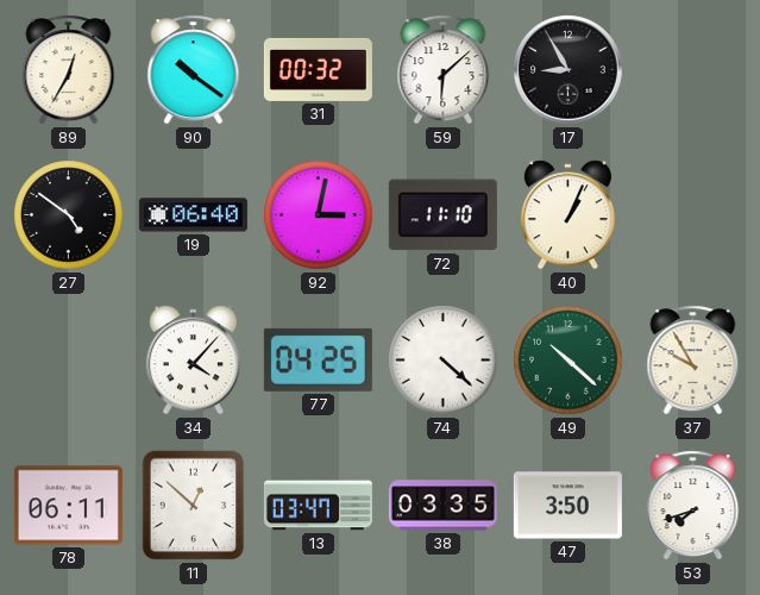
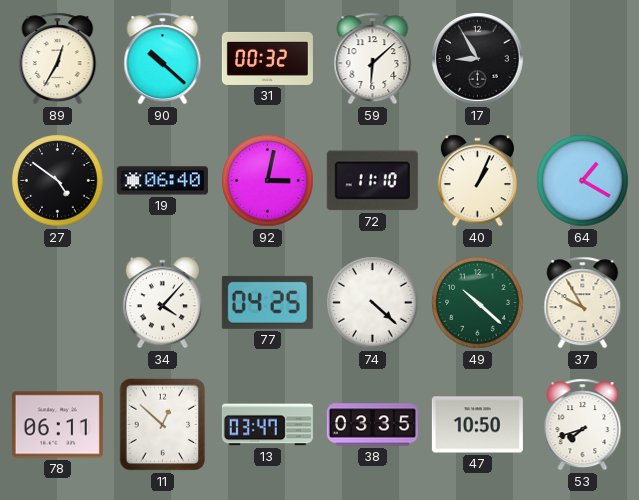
90: 10:21 -> 10:22 (163, 59)
64: none -> 1:20 (583, 181)
47: 3:50 -> 10:50 (477, 425)
